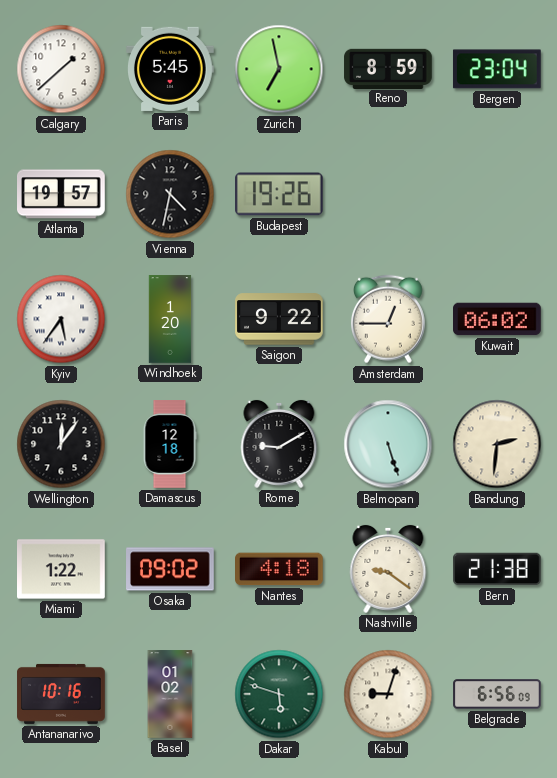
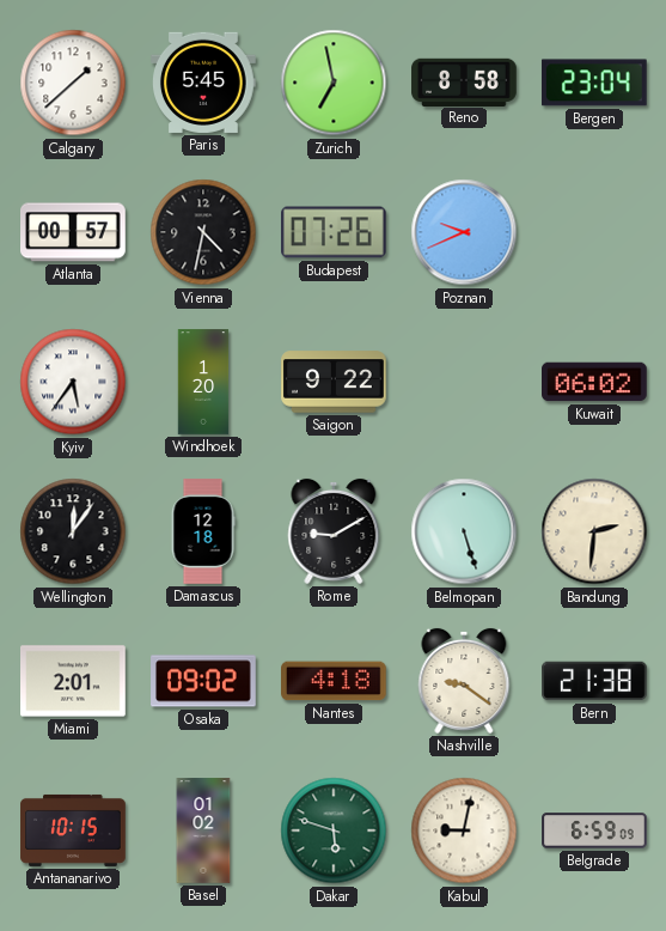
Reno: 8:59 -> 8:58 (464, 81)
Atlanta: 19:57 -> 00:57 (74, 232)
Budapest: 19:26 -> 07:26 (335, 232)
Poznan: none -> 9:41 (464, 232)
Amsterdam: 12:45 -> none (388, 319)
Miami: 1:22 -> 2:01 (73, 681)
Antananarivo: 10:16 -> 10:15 (73, 830)
Kabul: 9:03 -> 9:02 (464, 830)
Belgrade: 6:56 -> 6:59 (594, 830)
